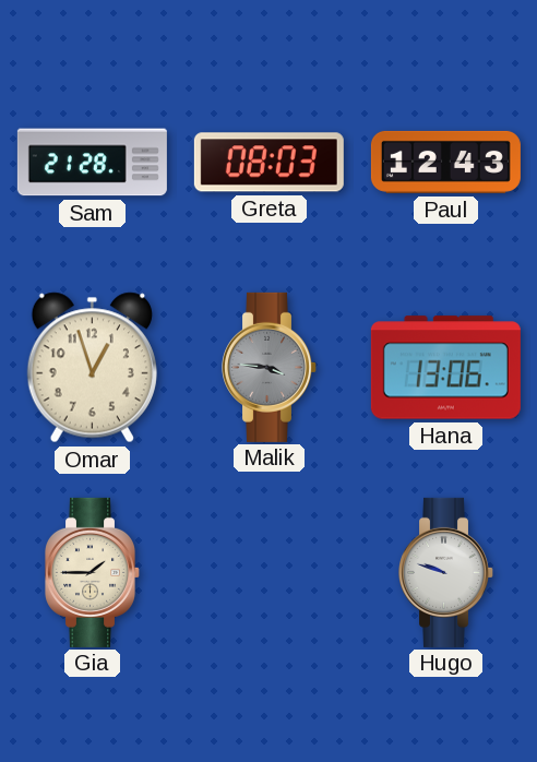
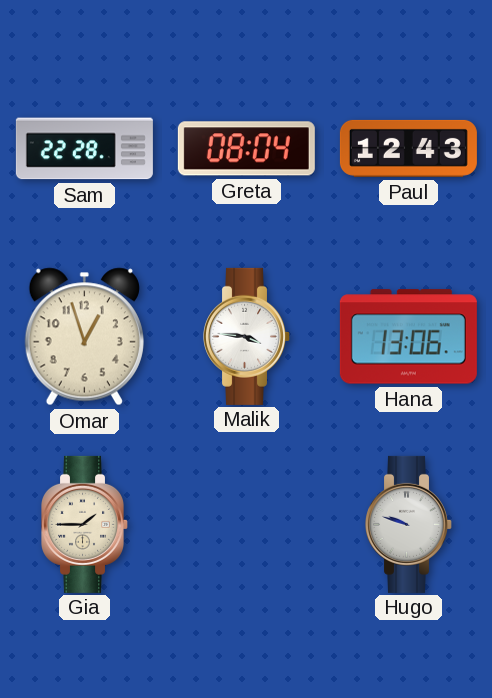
Sam: 21:28 -> 22:28 (84, 149)
Greta: 08:03 -> 08:04 (246, 149)
Malik dial: grey -> white (247, 336)
